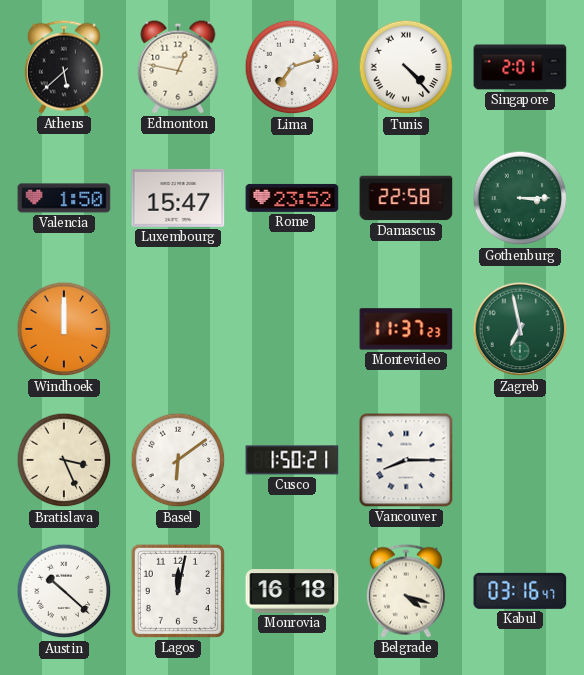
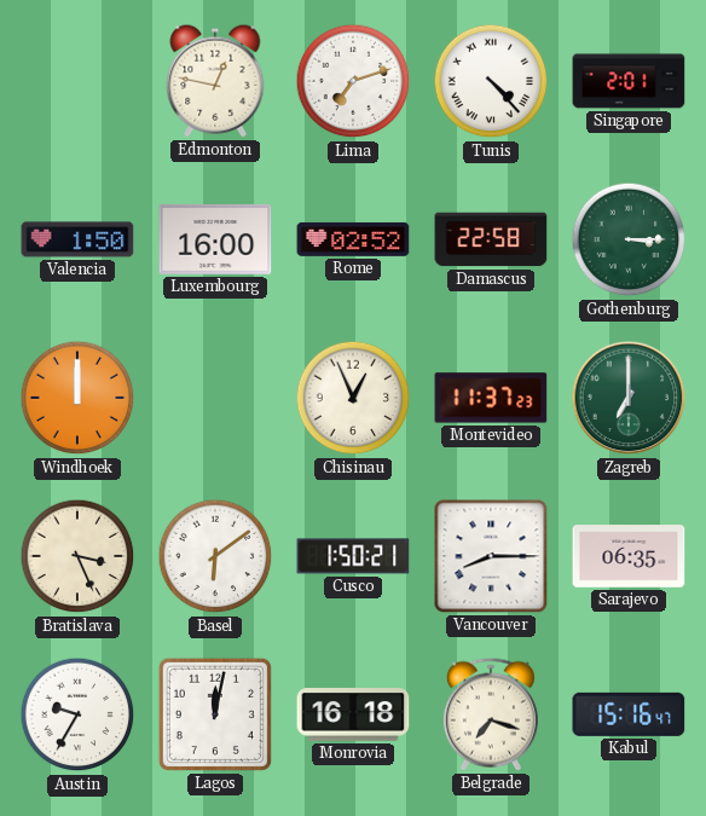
Athens: 5:38 -> none (64, 67)
Luxembourg: 15:47 -> 16:00 (215, 239)
Rome: 23:52 -> 02:52 (353, 239)
Chisinau: none -> 12:56 (353, 398)
Zagreb: 6:58 -> 7:00 (629, 398)
Sarajevo: none -> 06:35 (629, 556)
Austin: 10:22 -> 9:35 (77, 714)
Belgrade: 4:18 -> 7:18 (491, 714)
Kabul: 03:16 -> 15:16 (629, 714)
